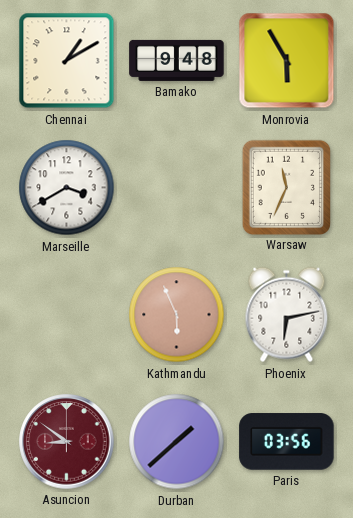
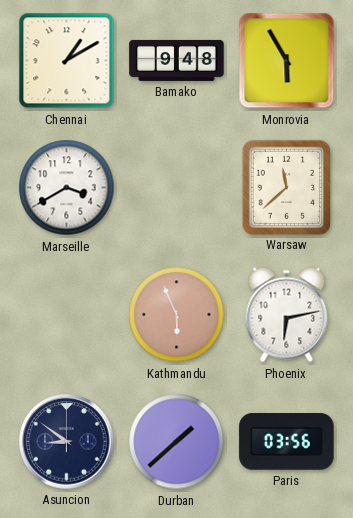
Warsaw: 11:34 -> 11:38 (286, 187)
Asuncion dial: burgundy -> navy (67, 442)
